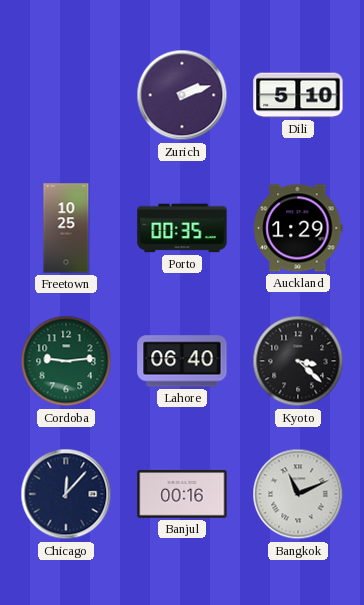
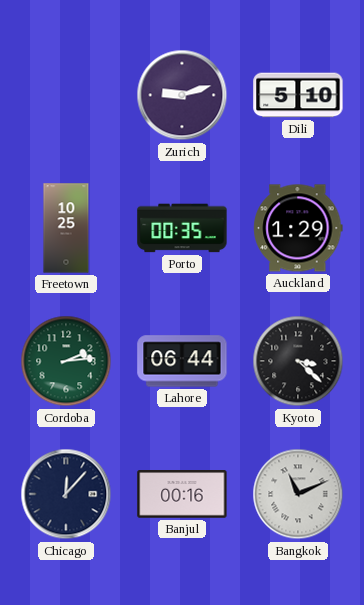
Zurich: 2:12 -> 9:12 (182, 95)
Cordoba: 9:14 -> 2:14 (66, 361)
Lahore: 06:40 -> 06:44 (182, 361)
